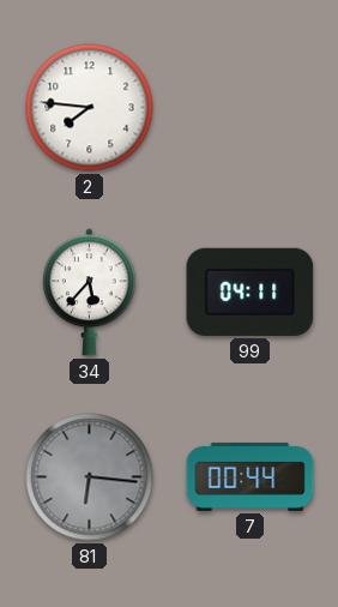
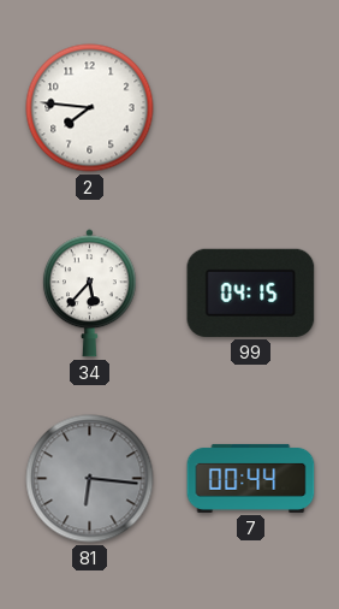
99: 04:11 -> 04:15 (251, 292)
